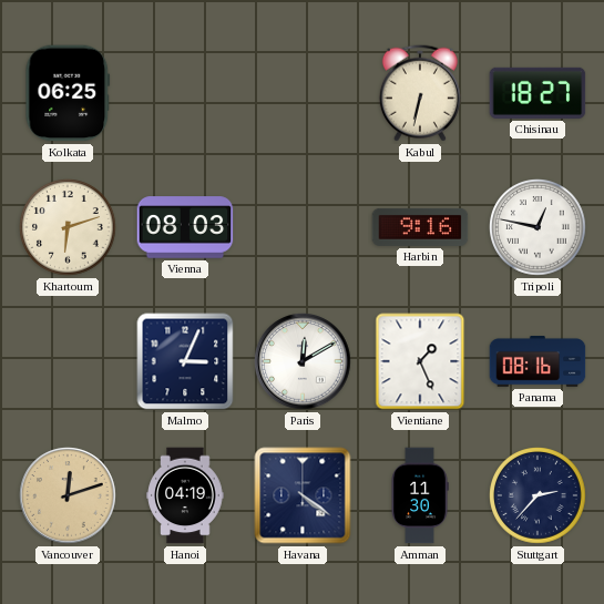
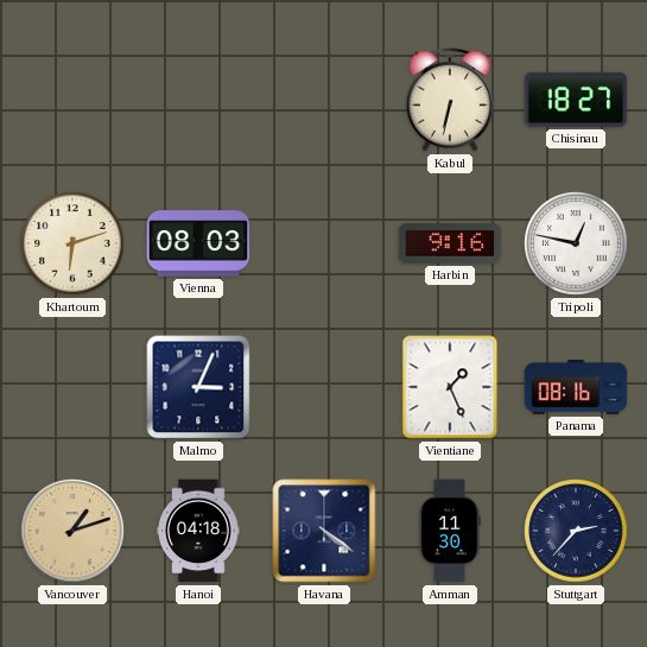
Kolkata: 06:25 -> none (68, 93)
Paris: 12:10 -> none (303, 361)
Vancouver: 12:12 -> 1:12 (72, 531)
Hanoi: 04:19 -> 04:18 (198, 531)
